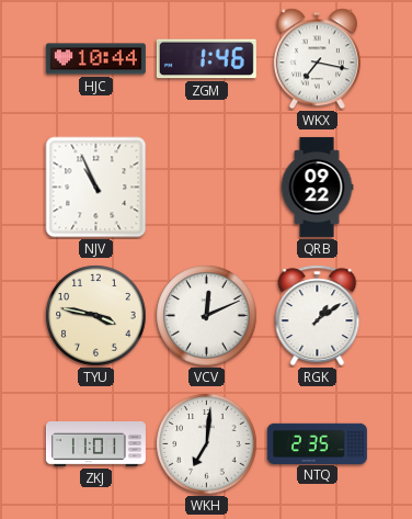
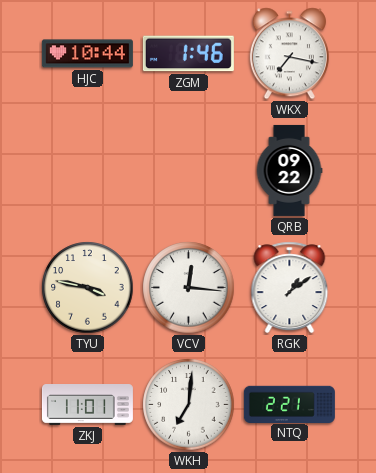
NJV: 10:56 -> none (96, 188)
VCV: 12:11 -> 12:16 (189, 288)
NTQ: 2:35 -> 2:21 (289, 404)
